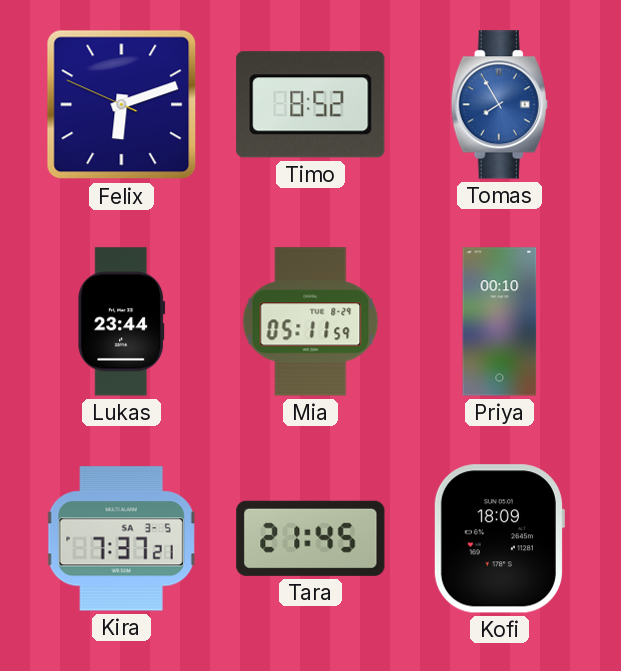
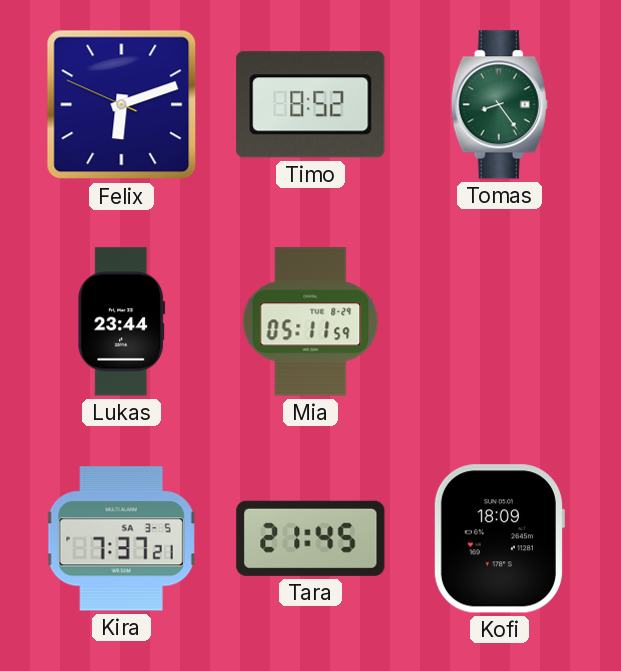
Tomas: 7:55 -> 8:24 (499, 105)
Tomas dial: blue -> green (499, 105)
Priya: 00:10 -> none (500, 322)
